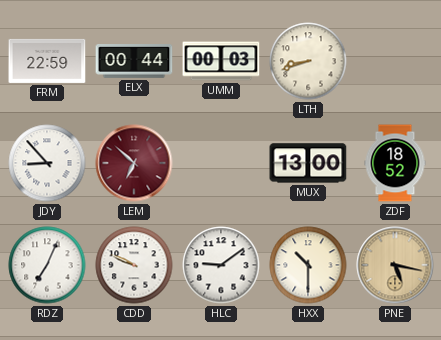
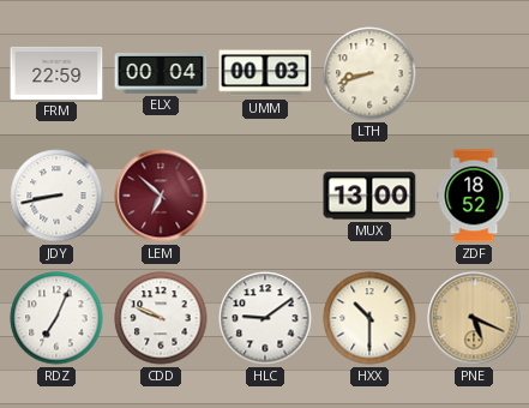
ELX: 00:44 -> 00:04 (161, 74)
JDY: 8:53 -> 8:43 (56, 196)
PNE: 5:17 -> 5:19 (474, 318)
